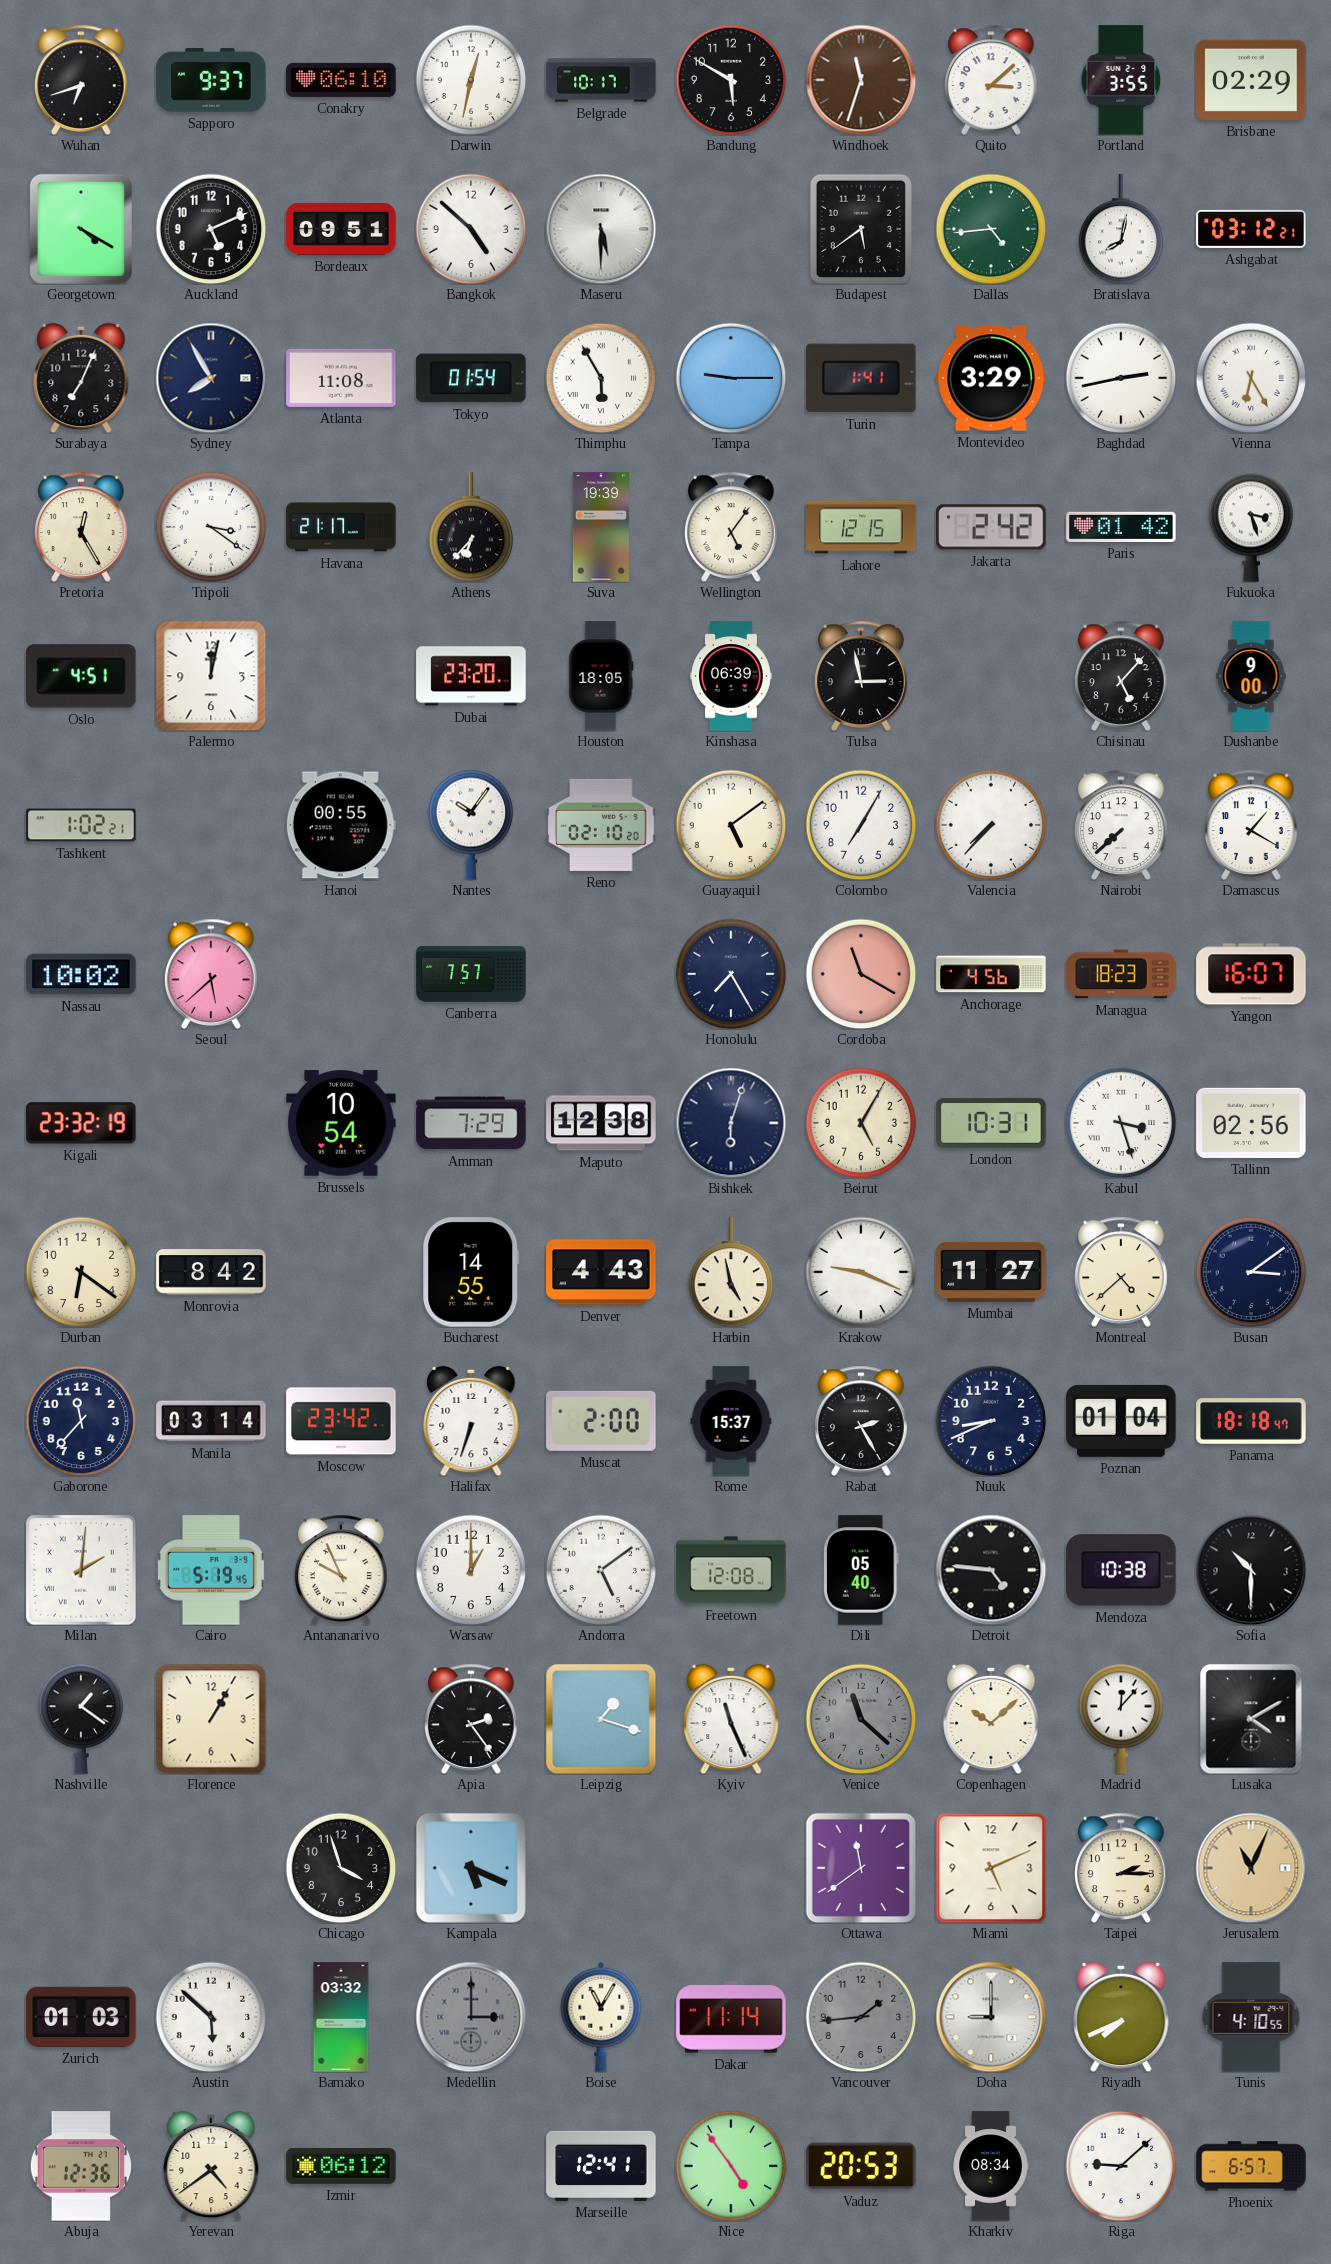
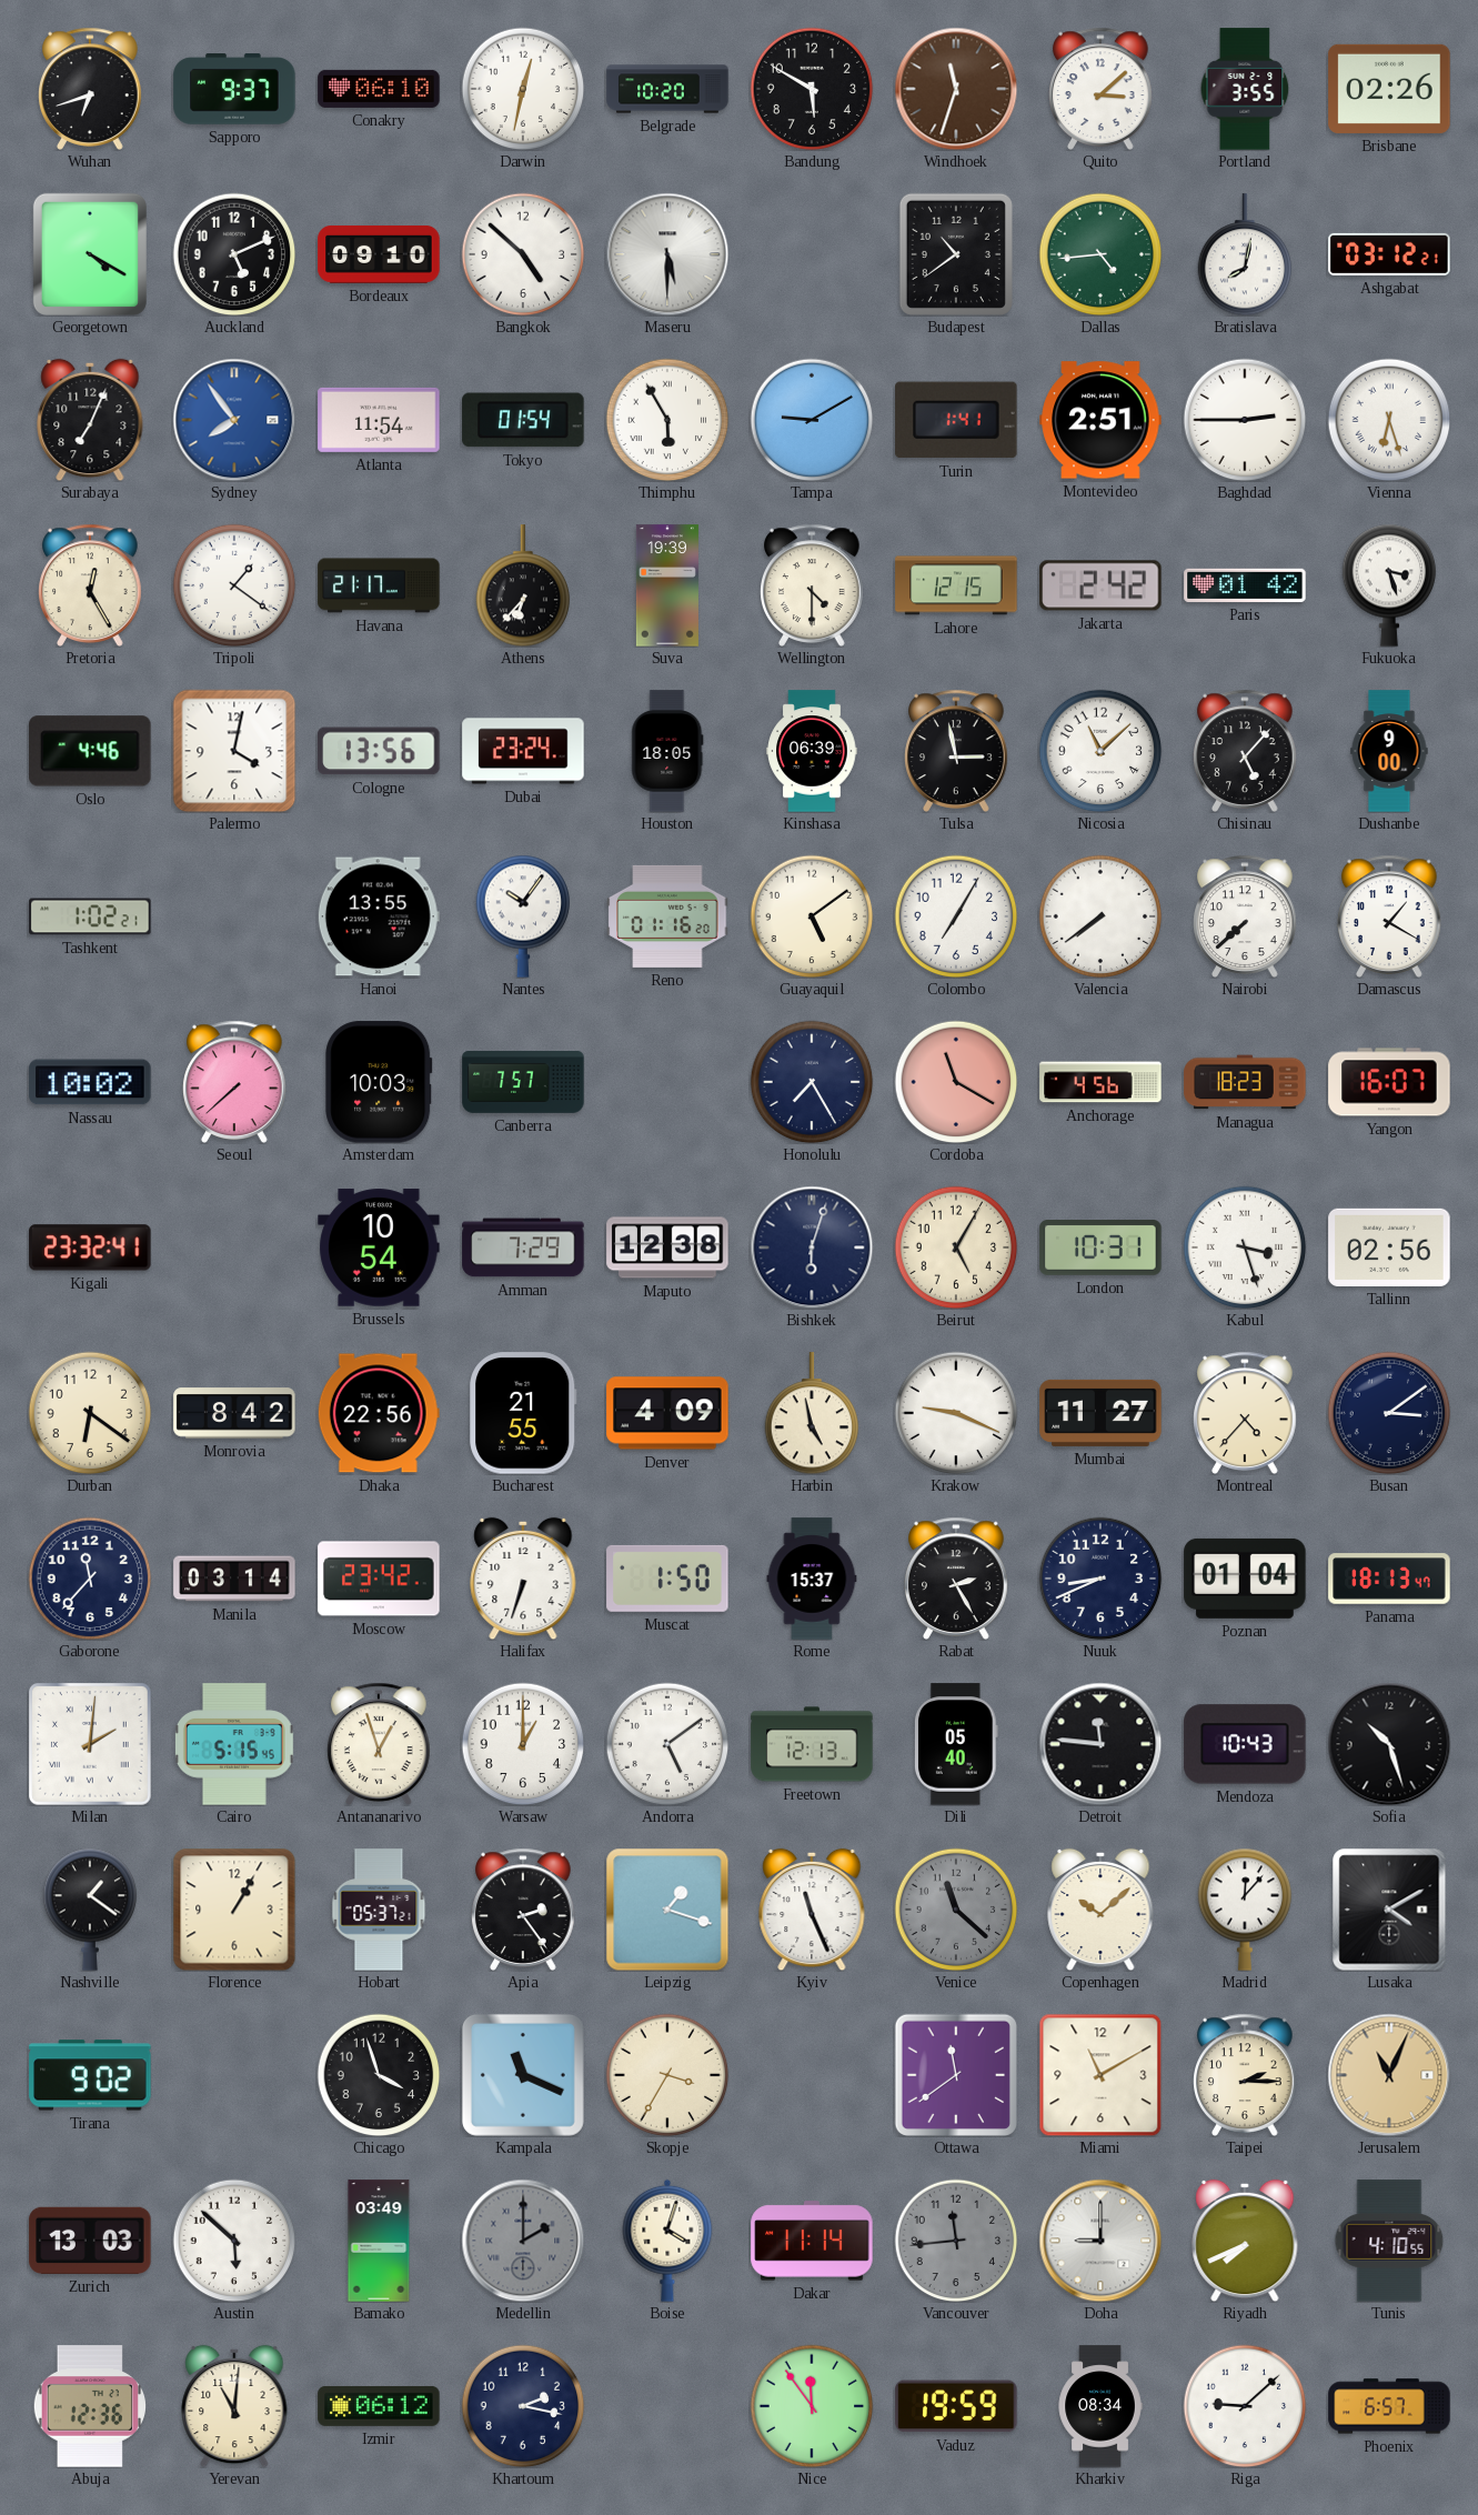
Belgrade: 10:17 -> 10:20 (667, 89)
Brisbane: 02:29 -> 02:26 (1389, 89)
Bordeaux: 09:51 -> 09:10 (379, 254)
Budapest: 5:39 -> 10:39 (956, 254)
Sydney: 7:55 -> 7:54 (234, 420)
Sydney dial: navy -> blue (234, 420)
Atlanta: 11:08 -> 11:54 (379, 420)
Tampa: 9:15 -> 9:10 (812, 420)
Montevideo: 3:29 -> 2:51 (1100, 420)
Baghdad: 2:43 -> 2:45 (1245, 420)
Vienna: 6:25 -> 6:27 (1389, 420)
Tripoli: 3:21 -> 1:21 (234, 585)
Wellington: 5:06 -> 4:30 (812, 585)
Oslo: 4:51 -> 4:46 (90, 751)
Palermo: 12:02 -> 4:02 (234, 751)
Cologne: none -> 13:56 (379, 751)
Dubai: 23:20 -> 23:24 (523, 751)
Nicosia: none -> 11:08 (1100, 751)
Hanoi: 00:55 -> 13:55 (379, 916)
Reno: 02:10 -> 01:16 (667, 916)
Valencia: 7:37 -> 7:39 (1100, 916)
Seoul: 5:38 -> 7:38 (234, 1082)
Amsterdam: none -> 10:03 (379, 1082)
Kigali: 23:32:19 -> 23:32:41 (90, 1248)
Dhaka: none -> 22:56 (379, 1413)
Bucharest: 14:55 -> 21:55 (524, 1413)
Denver: 4:43 -> 4:09 (667, 1413)
Montreal: 4:38 -> 4:37 (1245, 1413)
Muscat: 2:00 -> 1:50 (667, 1579)
Panama: 18:18 -> 18:13 (1389, 1579)
Cairo: 5:19 -> 5:15 (234, 1744)
Antananarivo: 9:56 -> 12:57 (379, 1744)
Freetown: 12:08 -> 12:13 (812, 1744)
Detroit: 4:46 -> 11:46 (1100, 1744)
Mendoza: 10:38 -> 10:43 (1245, 1744)
Sofia: 10:30 -> 10:27 (1389, 1744)
Hobart: none -> 05:37 (379, 1910)
Tirana: none -> 9:02 (90, 2075)
Kampala: 5:19 -> 11:19 (523, 2075)
Skopje: none -> 3:35 (667, 2075)
Miami: 5:11 -> 11:10 (1100, 2075)
Zurich: 01:03 -> 13:03 (90, 2241)
Bamako: 03:32 -> 03:49 (379, 2241)
Medellin: 3:00 -> 2:00 (523, 2241)
Boise: 11:05 -> 4:03 (667, 2241)
Vancouver: 1:44 -> 11:44 (956, 2241)
Yerevan: 4:39 -> 11:01 (234, 2406)
Khartoum: none -> 2:17 (523, 2406)
Marseille: 12:41 -> none (601, 2166)
Nice: 4:54 -> 11:54 (812, 2406)
Vaduz: 20:53 -> 19:59 (956, 2406)
